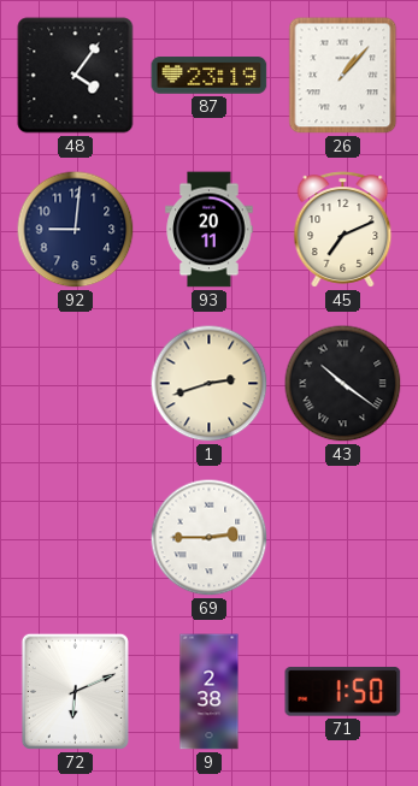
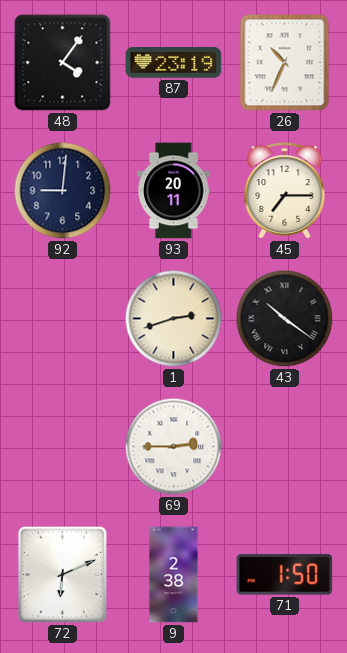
26: 1:07 -> 10:34 (285, 63)
45: 7:11 -> 7:15 (285, 191)
